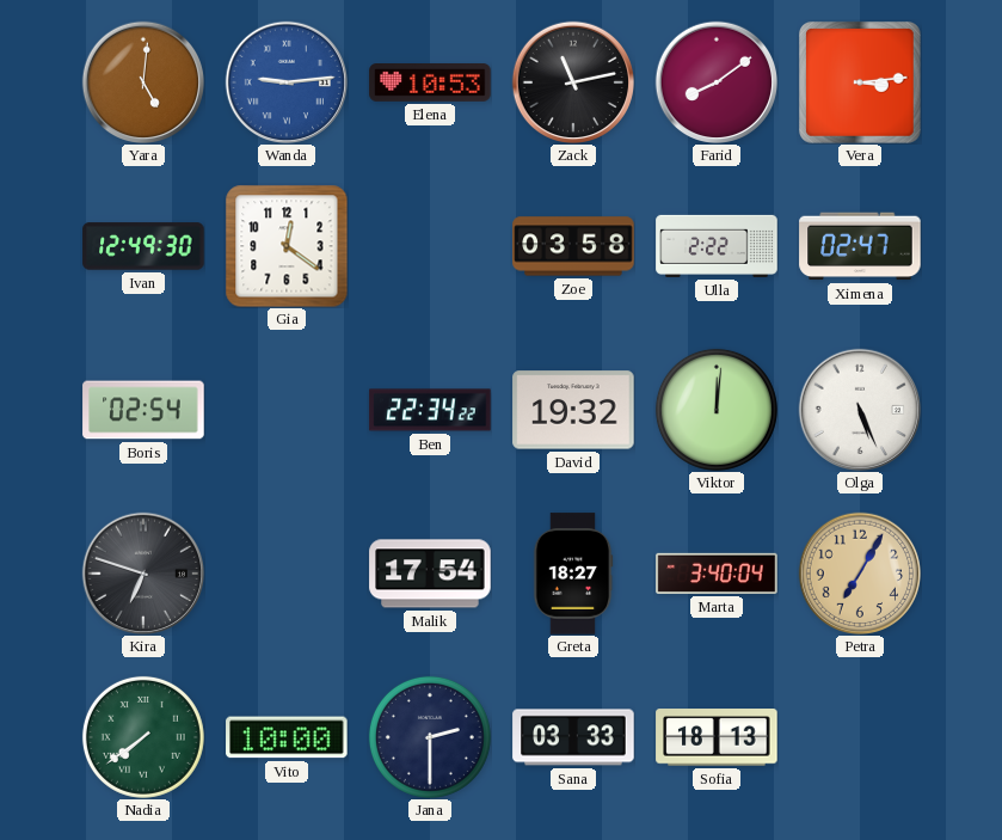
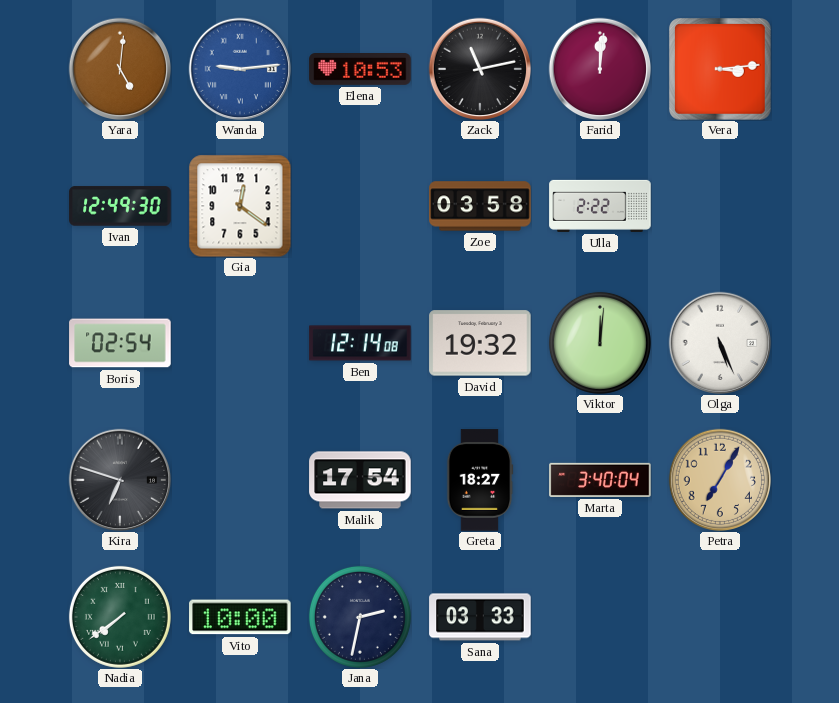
Farid: 8:09 -> 12:01 (599, 68)
Ximena: 02:47 -> none (860, 246)
Ben: 22:34 -> 12:14 (360, 343)
Jana: 2:30 -> 2:32 (360, 617)
Sofia: 18:13 -> none (717, 737)
